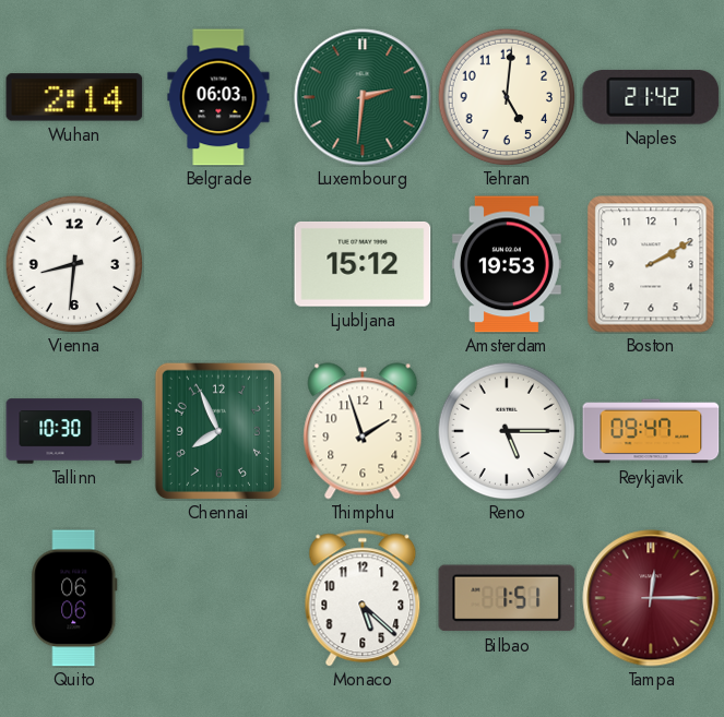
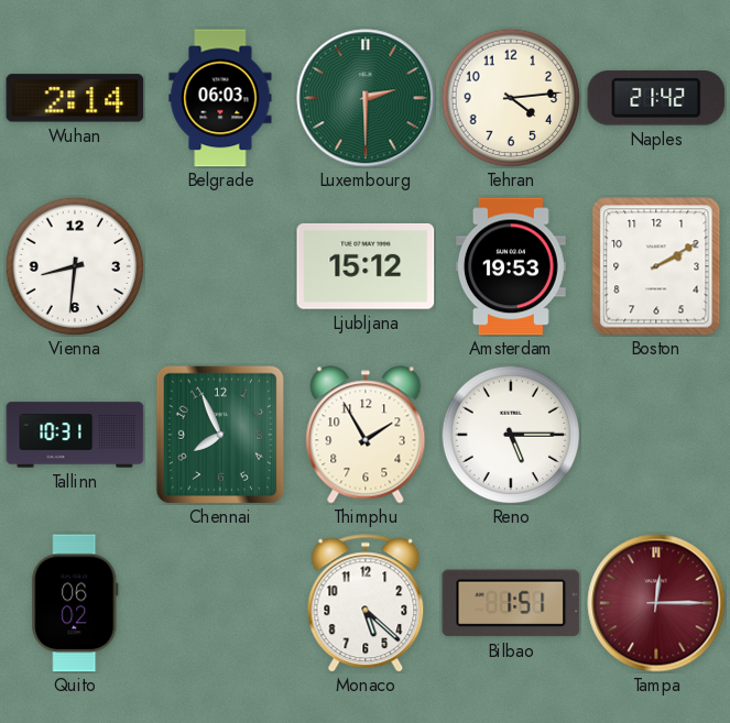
Luxembourg: 2:31 -> 2:30 (366, 98)
Tehran: 5:01 -> 4:14 (511, 98)
Tallinn: 10:30 -> 10:31 (75, 435)
Thimphu: 1:57 -> 1:55 (366, 435)
Reykjavik: 09:47 -> none (651, 431)
Quito: 06:06 -> 06:02 (75, 603)
